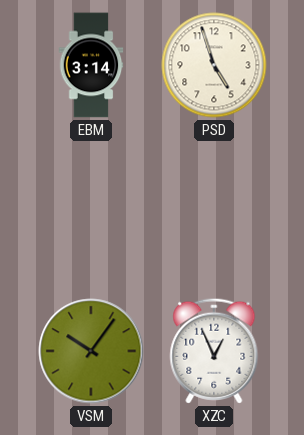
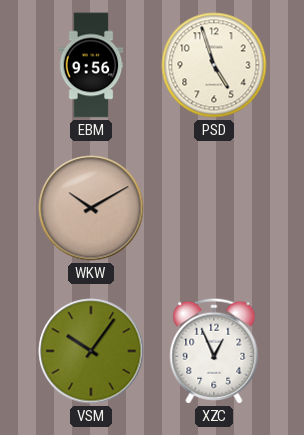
EBM: 3:14 -> 9:56 (91, 65)
WKW: none -> 10:10 (91, 208)
